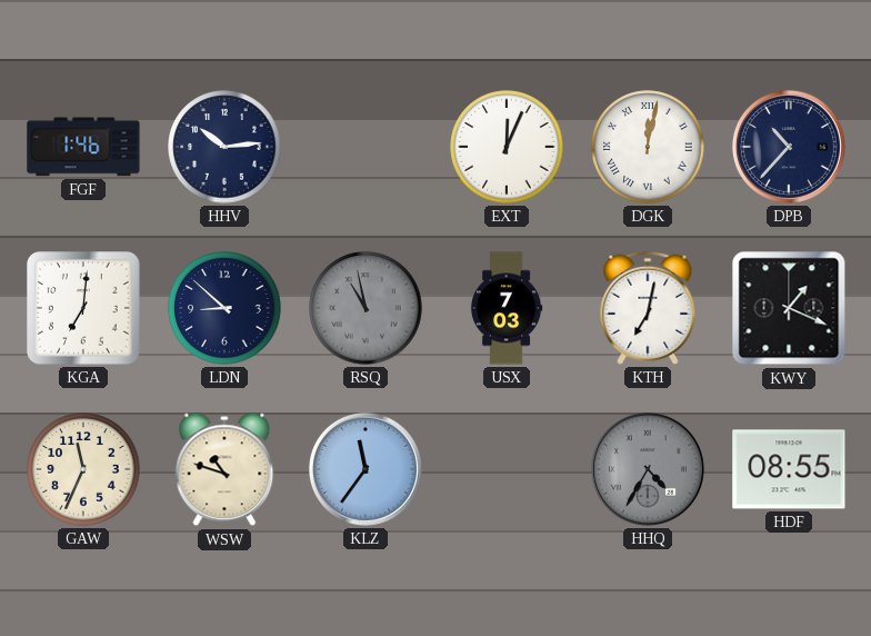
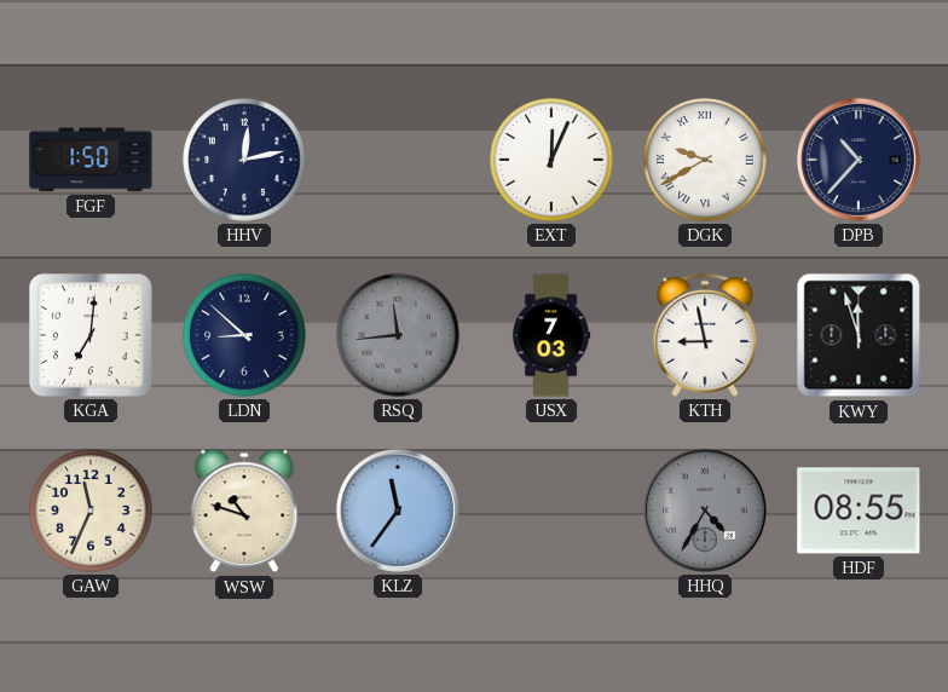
FGF: 1:46 -> 1:50 (91, 160)
HHV: 10:14 -> 12:13 (244, 160)
DGK: 12:02 -> 9:40 (705, 160)
RSQ: 10:58 -> 11:44 (398, 335)
KTH: 7:02 -> 8:58 (705, 335)
KWY: 1:19 -> 11:57 (859, 335)
